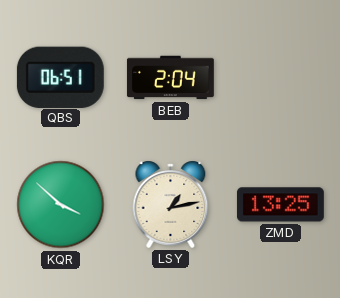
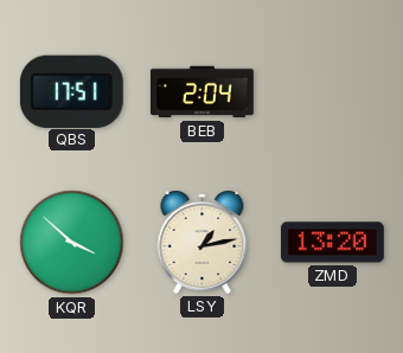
QBS: 06:51 -> 17:51 (71, 91)
ZMD: 13:25 -> 13:20 (332, 243)
